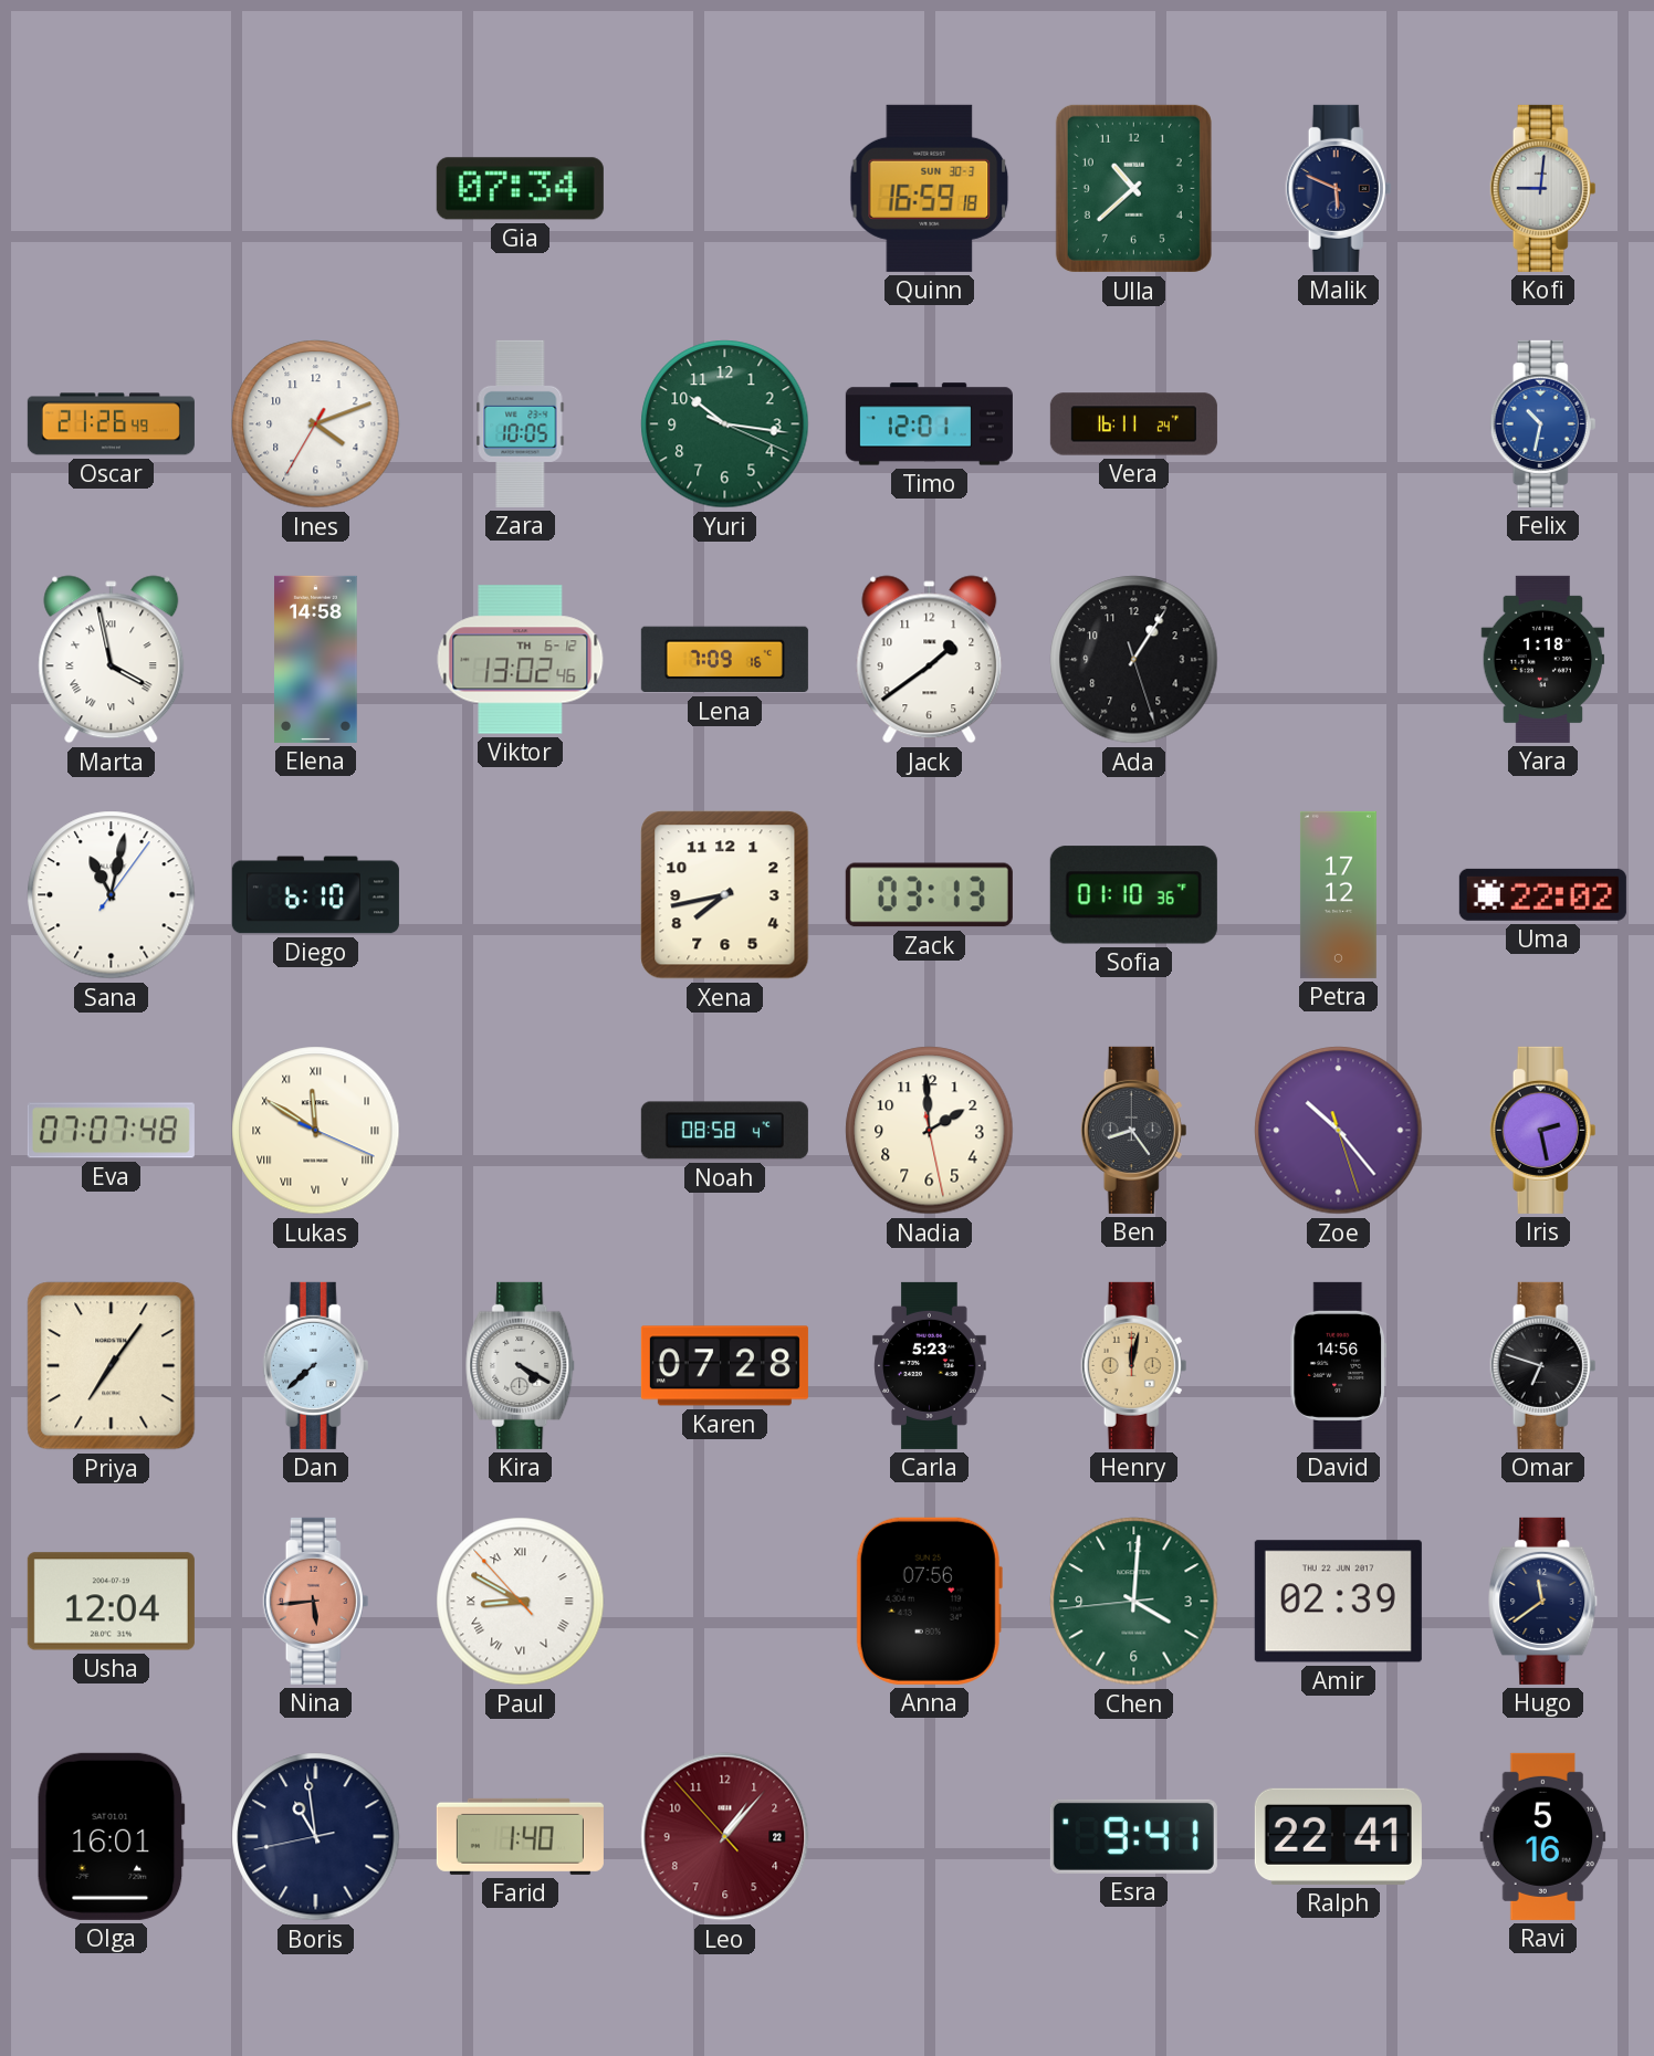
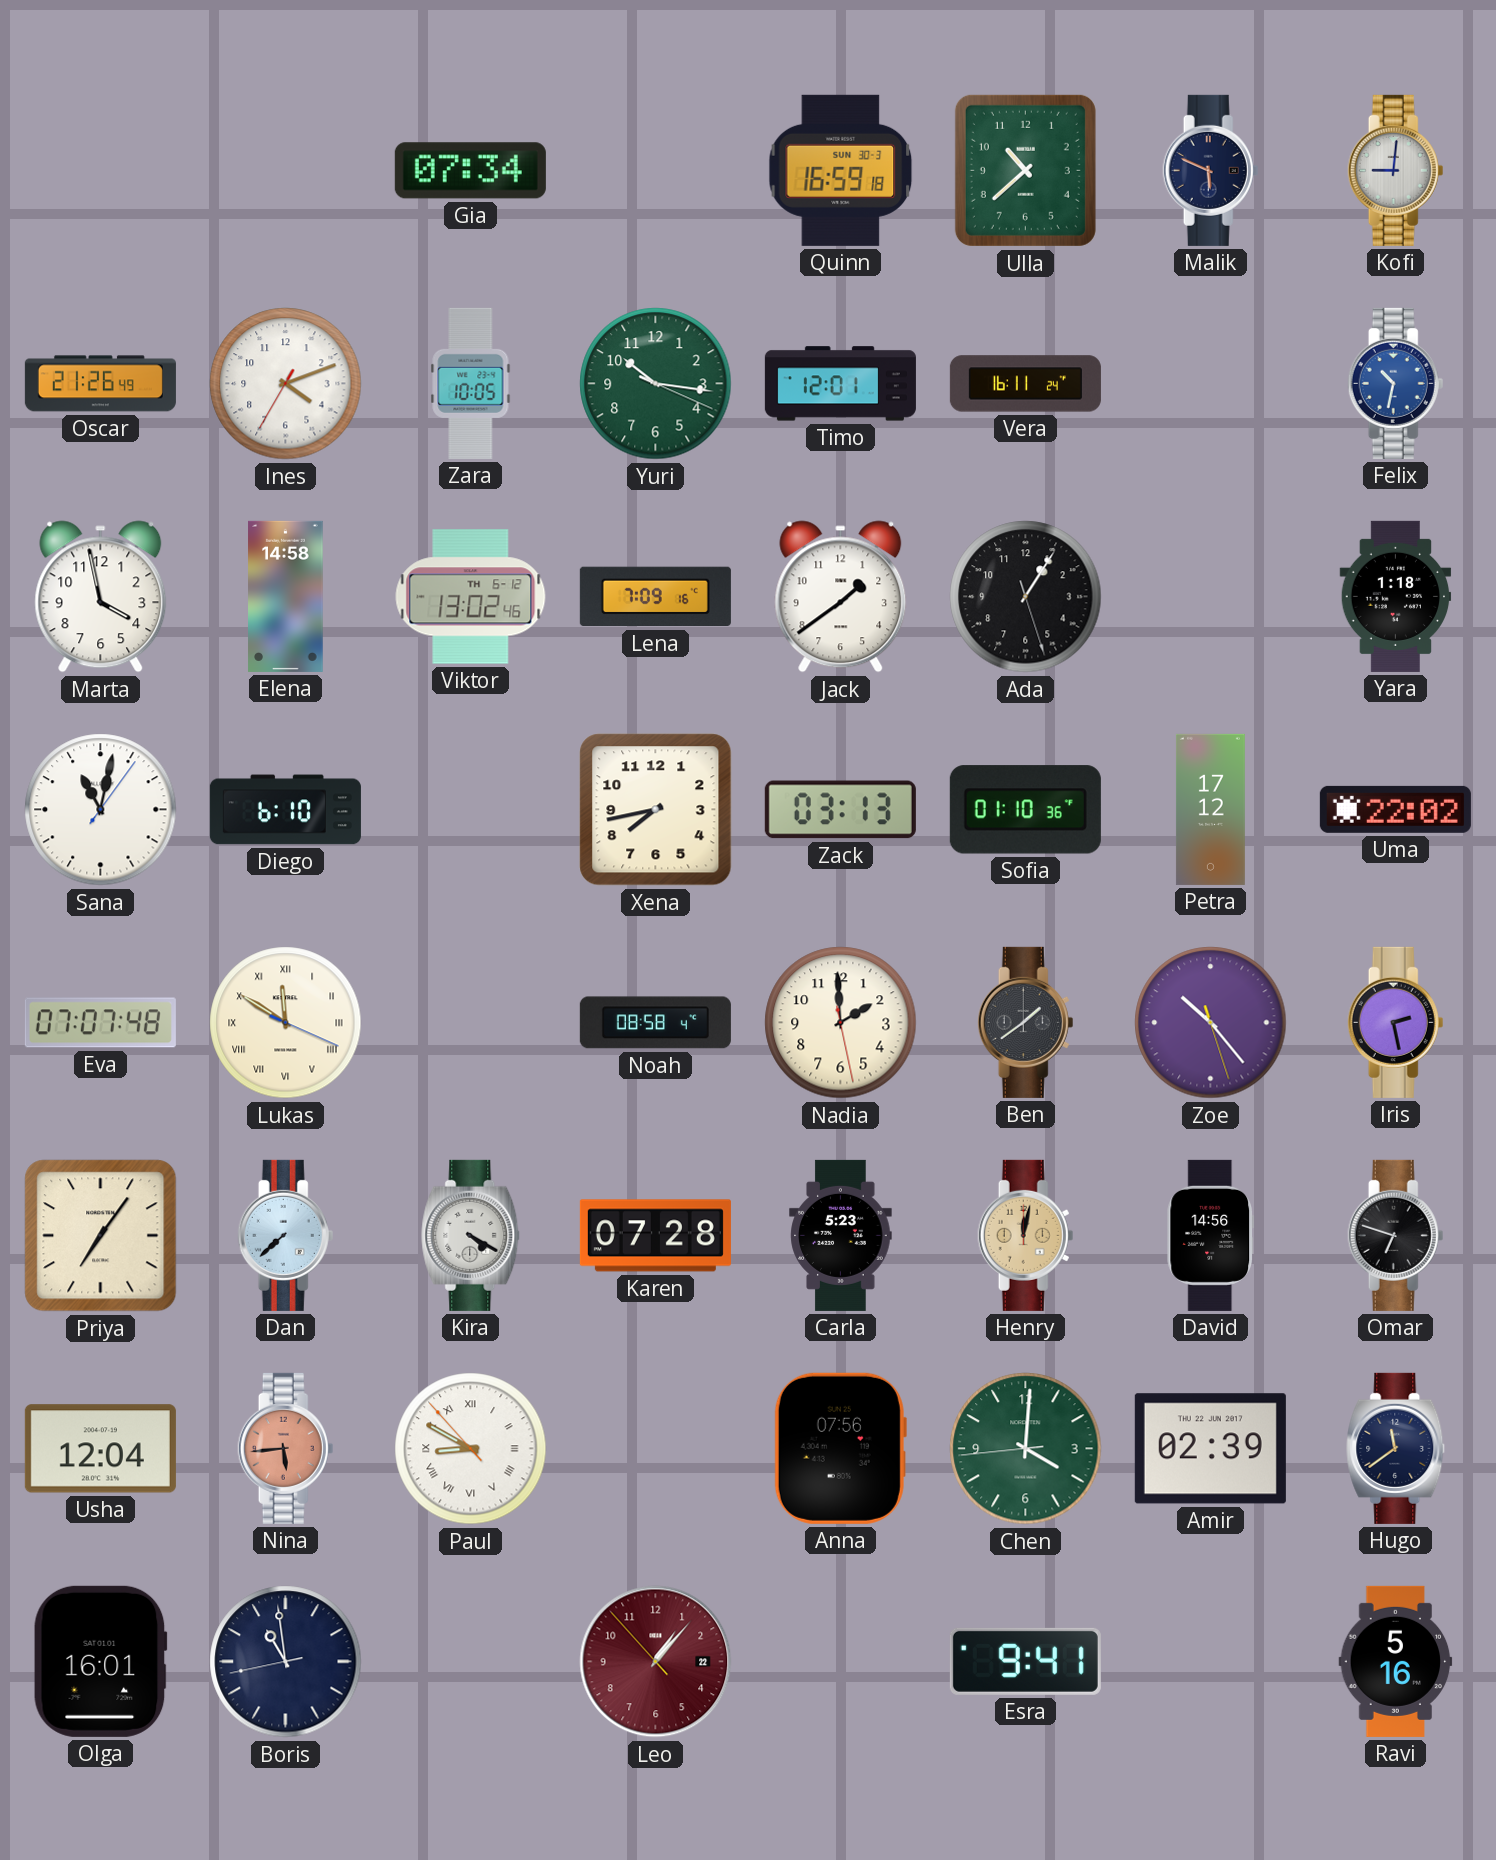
Marta numerals: Roman -> Arabic (101, 597)
Ben: 8:24 -> 1:39 (1026, 1022)
Farid: 1:40 -> none (520, 1836)
Ralph: 22:41 -> none (1338, 1836)
